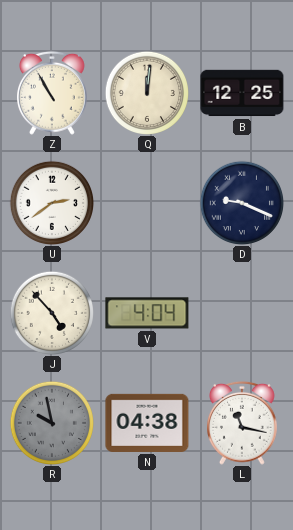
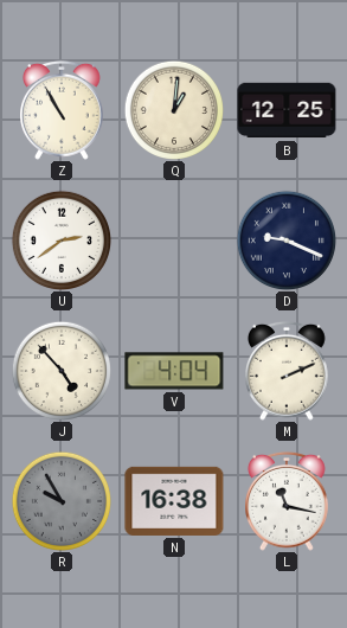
Q: 12:01 -> 1:01 (173, 109)
M: none -> 2:11 (288, 371)
R: 9:58 -> 9:55 (60, 500)
N: 04:38 -> 16:38 (174, 501)
